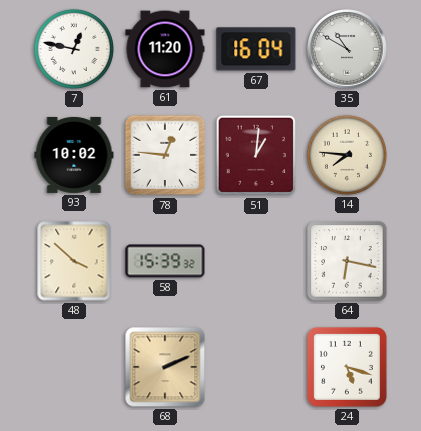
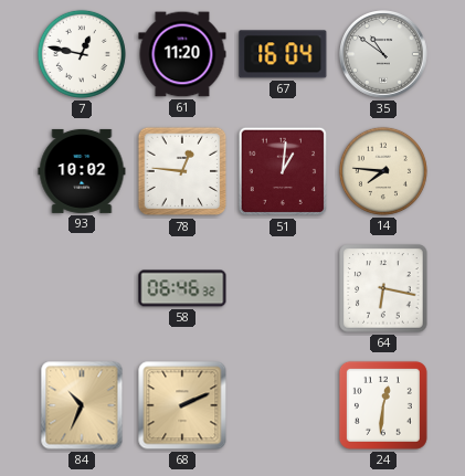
35: 10:50 -> 10:51 (384, 55)
48: 3:52 -> none (74, 261)
58: 15:39 -> 06:46 (182, 288)
84: none -> 10:34 (82, 405)
24: 5:18 -> 12:31 (383, 405)
